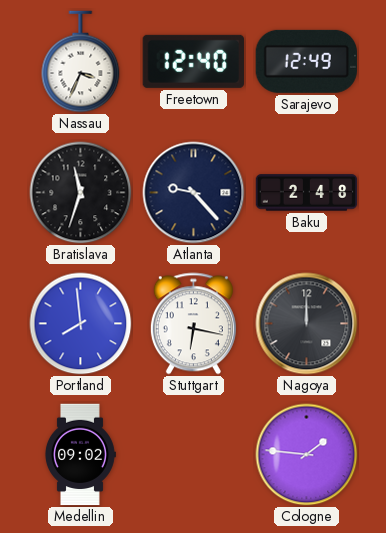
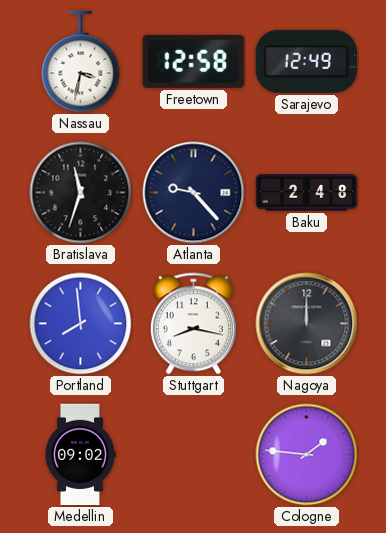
Nassau: 3:34 -> 3:32 (81, 62)
Freetown: 12:40 -> 12:58 (193, 61)
Stuttgart: 6:17 -> 8:17 (193, 324)
